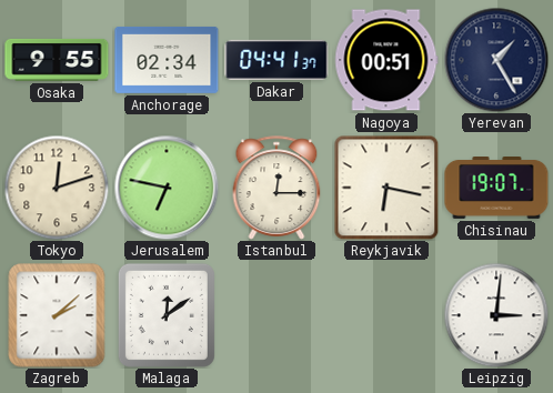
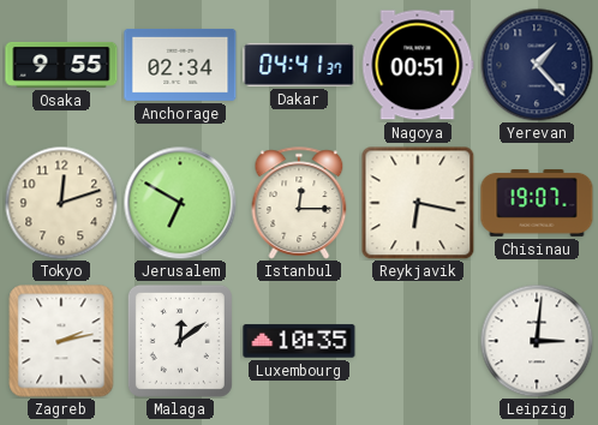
Yerevan: 1:25 -> 1:23 (537, 65)
Jerusalem: 6:47 -> 6:50 (180, 203)
Zagreb: 2:08 -> 2:13 (61, 341)
Luxembourg: none -> 10:35 (299, 341)
